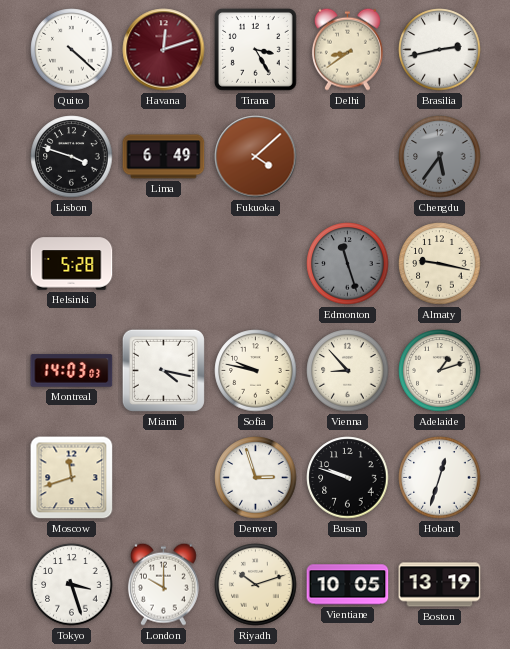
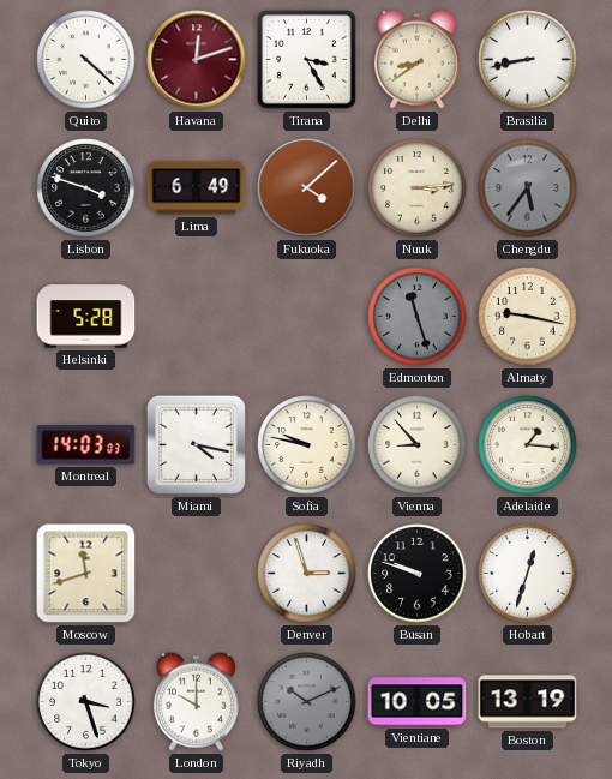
Brasilia: 2:43 -> 8:43 (528, 60)
Nuuk: none -> 3:14 (418, 188)
Adelaide: 1:12 -> 1:16 (528, 445)
Riyadh: 10:12 -> 10:11 (307, 702)
Riyadh dial: cream -> grey (307, 702)
